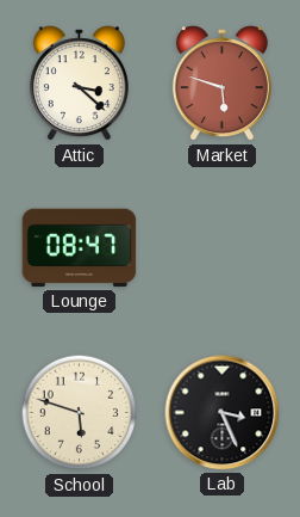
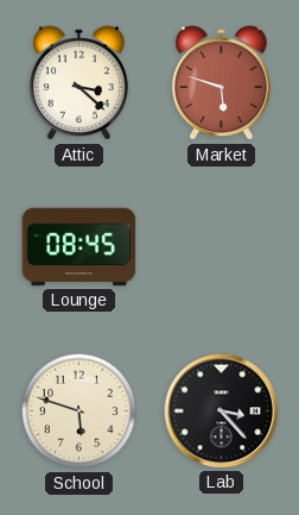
Lounge: 08:47 -> 08:45 (79, 247)
Lab: 3:26 -> 3:23 (222, 412)
